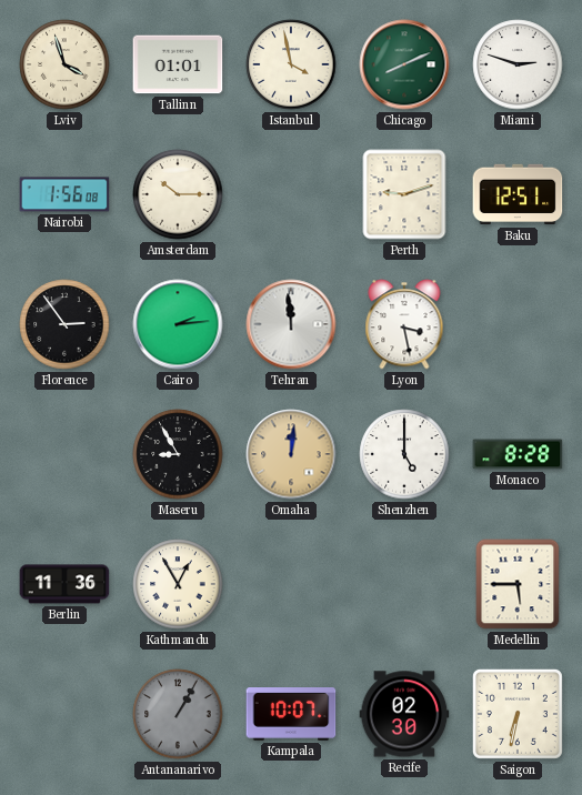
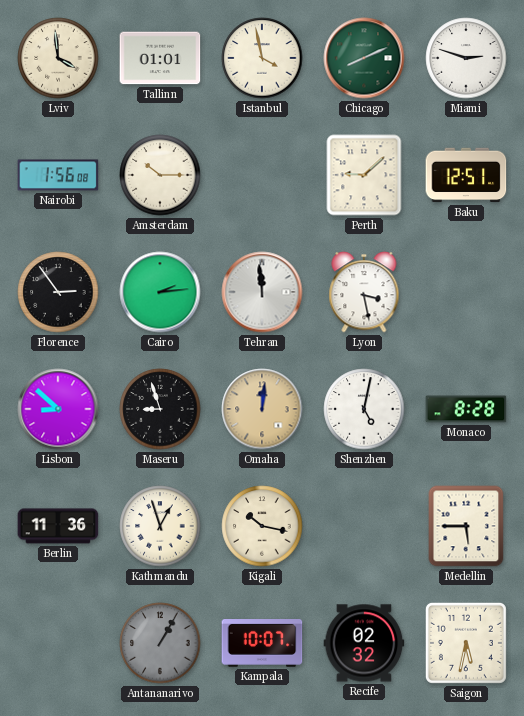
Lviv: 3:57 -> 3:59 (58, 58)
Perth: 9:12 -> 9:08 (364, 175)
Lisbon: none -> 8:52 (58, 409)
Maseru: 8:55 -> 8:57 (160, 409)
Shenzhen: 5:00 -> 5:02 (364, 409)
Kathmandu: 12:55 -> 12:57 (160, 526)
Kigali: none -> 10:17 (262, 526)
Recife: 02:30 -> 02:32 (364, 643)
Saigon: 6:32 -> 5:32 (466, 643)
